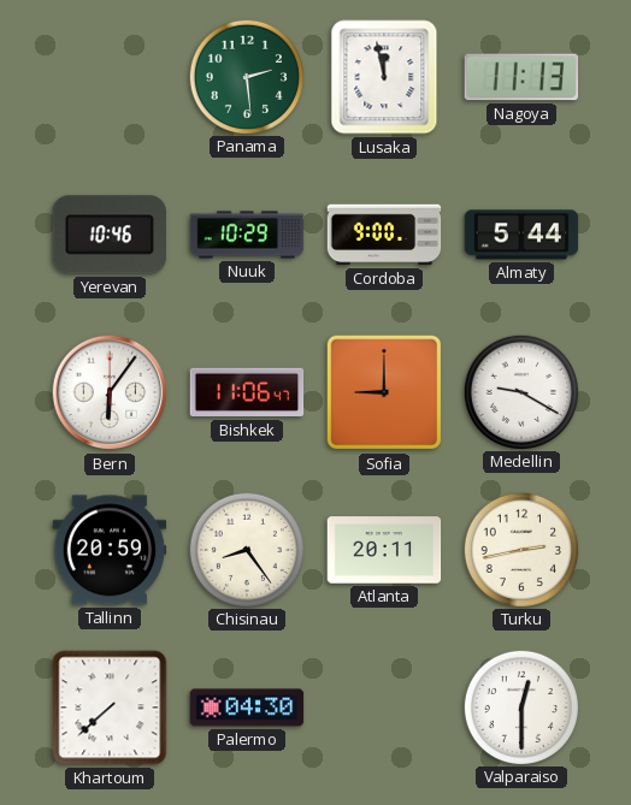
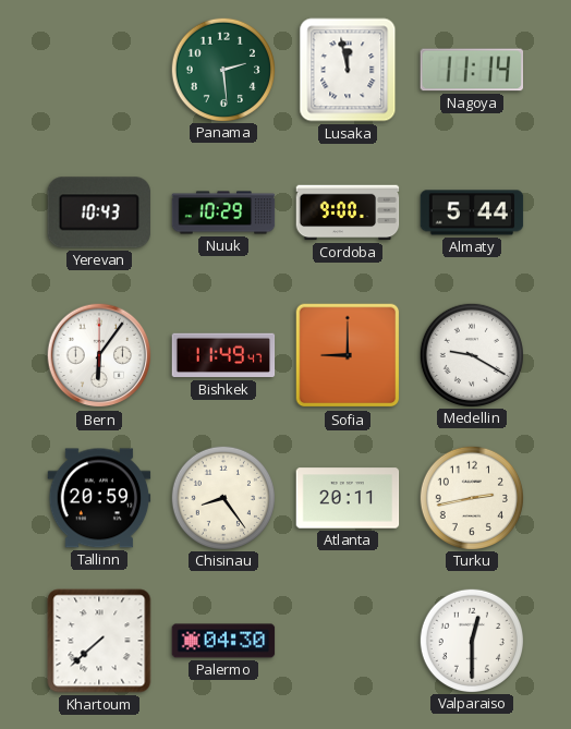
Nagoya: 11:13 -> 11:14 (472, 70)
Yerevan: 10:46 -> 10:43 (98, 212)
Bishkek: 11:06 -> 11:49 (223, 355)
